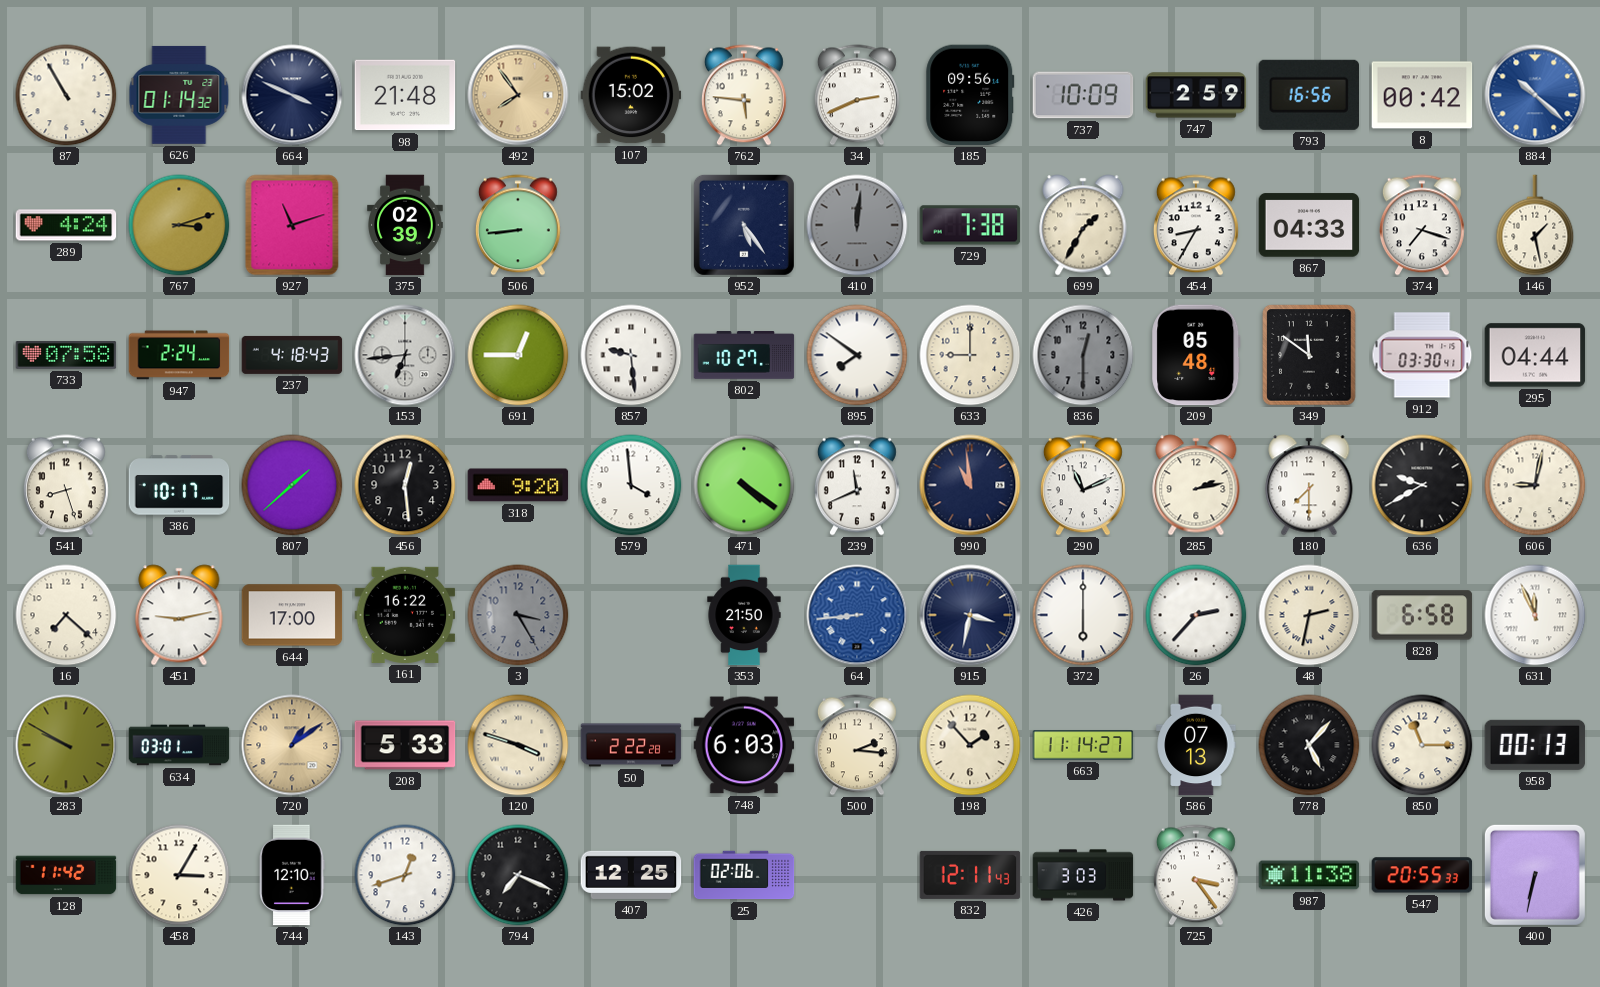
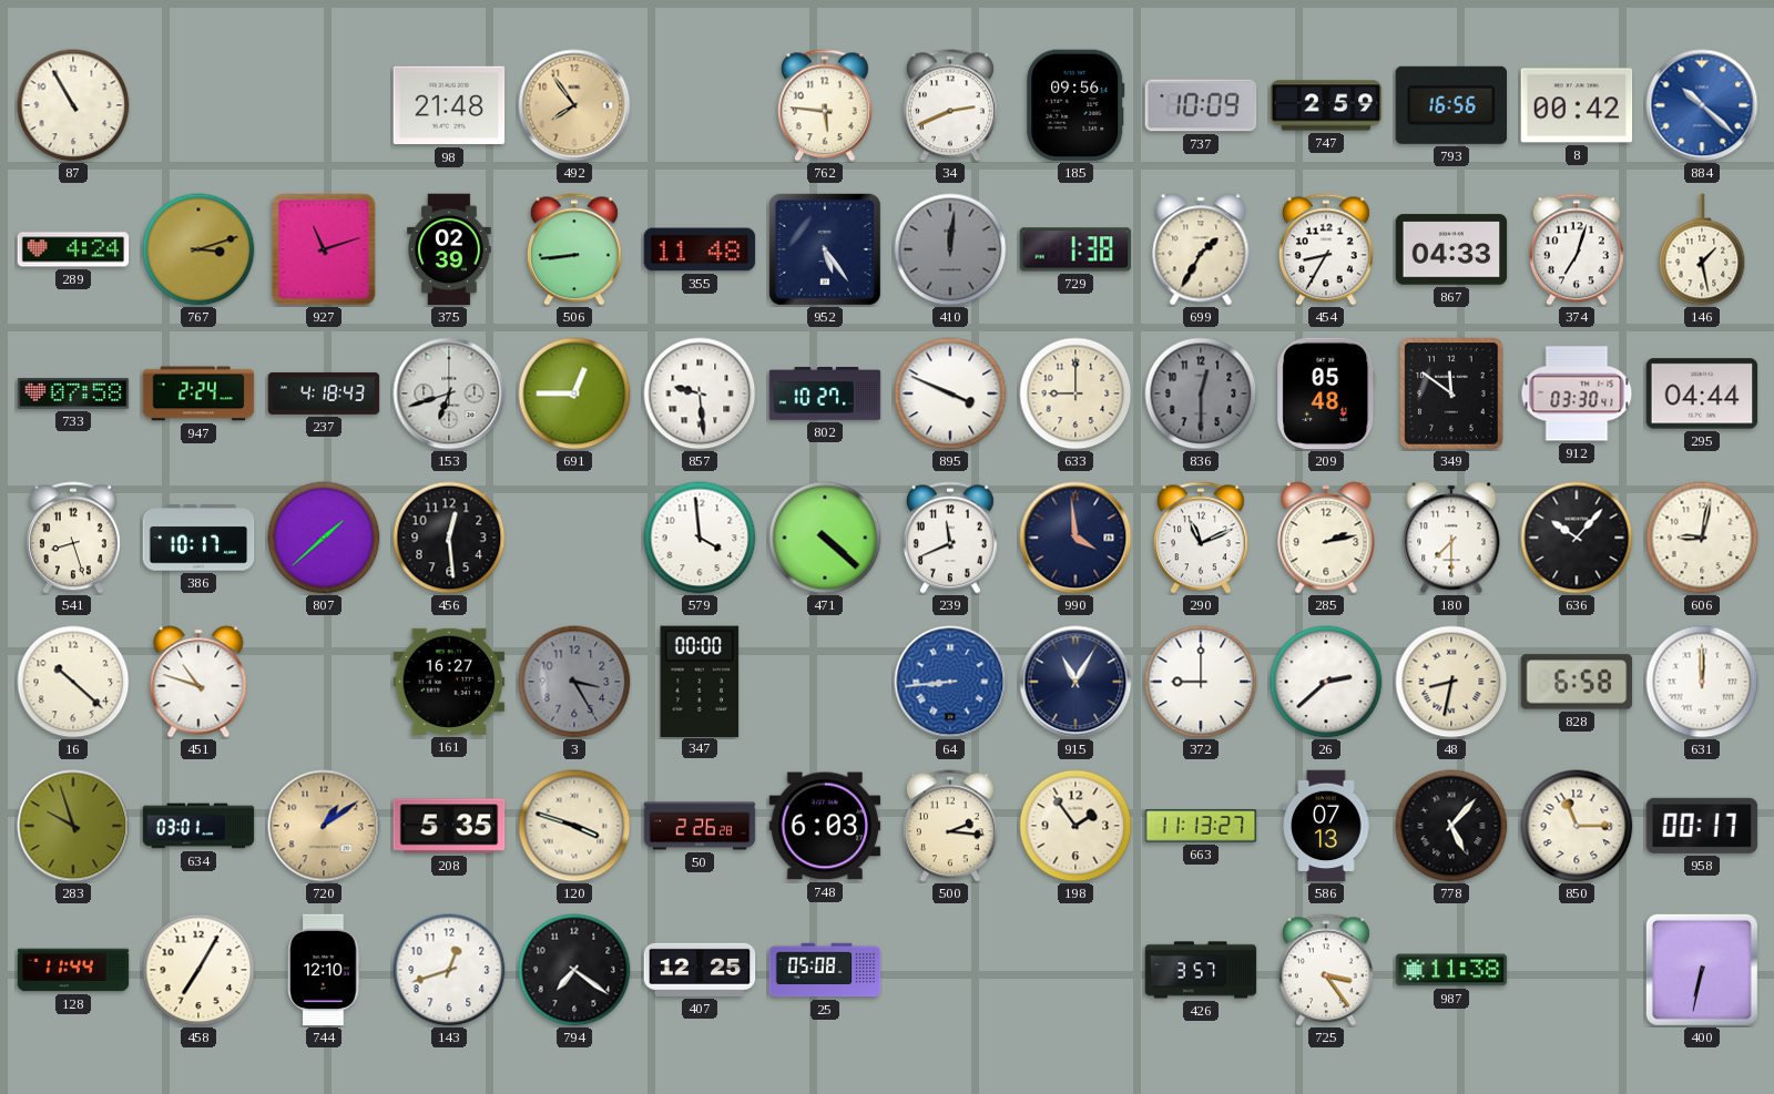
626: 01:14 -> none (179, 95)
664: 3:49 -> none (292, 95)
107: 15:02 -> none (631, 95)
355: none -> 11:48 (700, 249)
729: 7:38 -> 1:38 (1075, 249)
374: 7:18 -> 7:03 (1577, 249)
153: 6:44 -> 6:42 (449, 393)
895: 7:51 -> 3:49 (950, 393)
318: 9:20 -> none (518, 485)
471: 4:21 -> 4:22 (825, 538)
990: 10:59 -> 3:59 (1075, 538)
636: 9:40 -> 10:07 (1577, 538)
16: 7:22 -> 10:22 (73, 682)
451: 9:13 -> 10:48 (198, 682)
644: 17:00 -> none (292, 615)
161: 16:22 -> 16:27 (449, 682)
347: none -> 00:00 (700, 681)
353: 21:50 -> none (744, 615)
915: 3:32 -> 11:05 (1075, 682)
372: 6:00 -> 9:00 (1201, 682)
26: 2:37 -> 2:38 (1326, 682)
48: 2:32 -> 8:32 (1451, 682)
631: 11:56 -> 12:00 (1702, 682)
283: 9:50 -> 9:57 (73, 826)
208: 5:33 -> 5:35 (449, 826)
50: 2:22 -> 2:26 (700, 826)
198: 1:53 -> 1:54 (1075, 826)
663: 11:14 -> 11:13 (1201, 826)
958: 00:13 -> 00:17 (1702, 826)
128: 11:42 -> 11:44 (73, 970)
458: 3:05 -> 7:05 (198, 970)
794: 7:19 -> 7:21 (574, 970)
25: 02:06 -> 05:08 (825, 970)
832: 12:11 -> none (970, 875)
426: 3:03 -> 3:57 (1201, 970)
547: 20:55 -> none (1422, 875)
